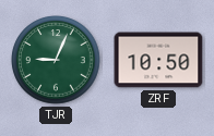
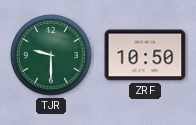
TJR: 9:04 -> 9:30 (51, 55)
